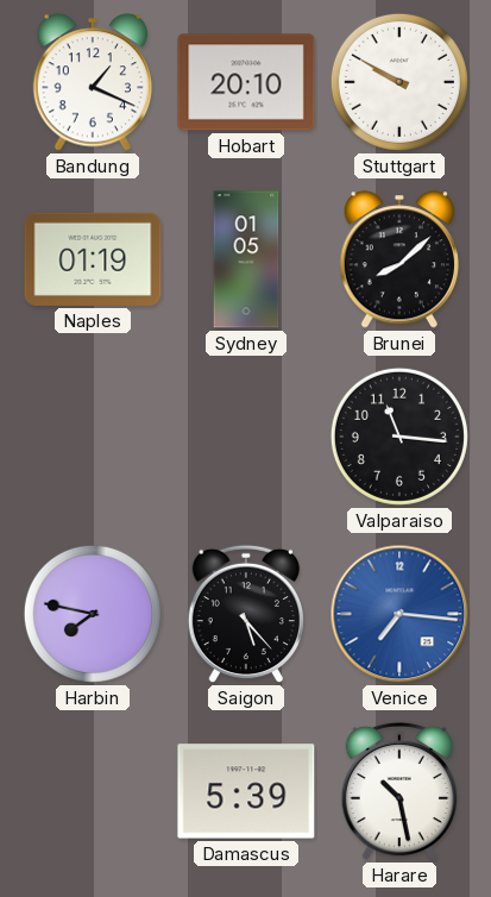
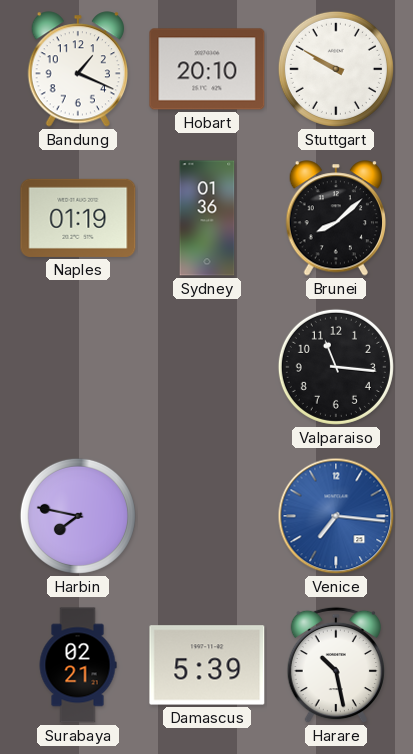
Sydney: 01:05 -> 01:36 (207, 218)
Saigon: 5:23 -> none (246, 614)
Surabaya: none -> 02:21 (78, 665)
